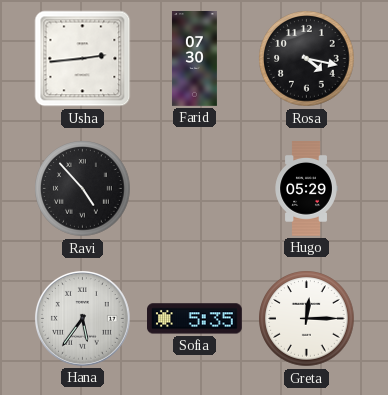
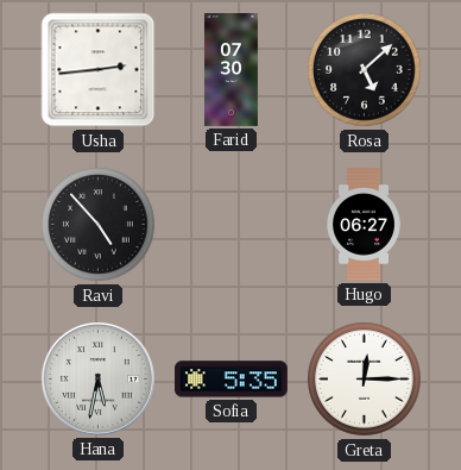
Rosa: 4:17 -> 5:08 (365, 70)
Hugo: 05:29 -> 06:27 (364, 225)
Hana: 5:36 -> 5:32 (97, 378)
